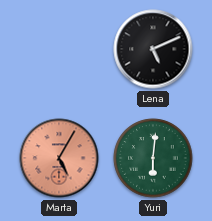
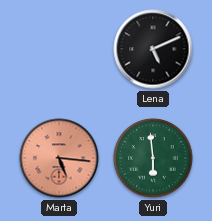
Marta: 5:05 -> 5:16 (59, 158)
Yuri: 6:01 -> 5:59 (153, 158)
